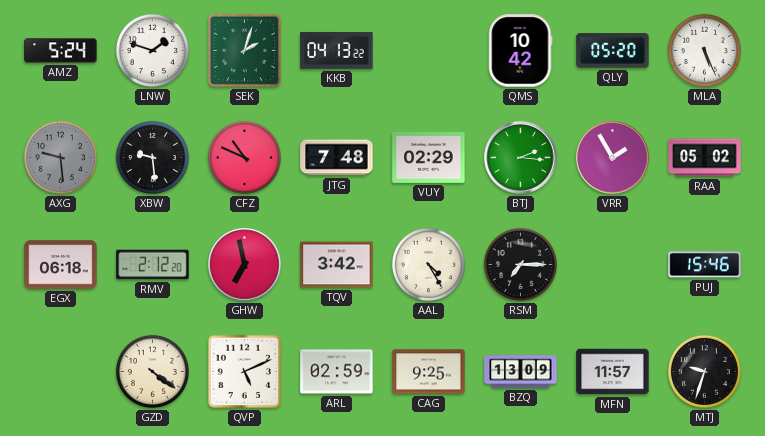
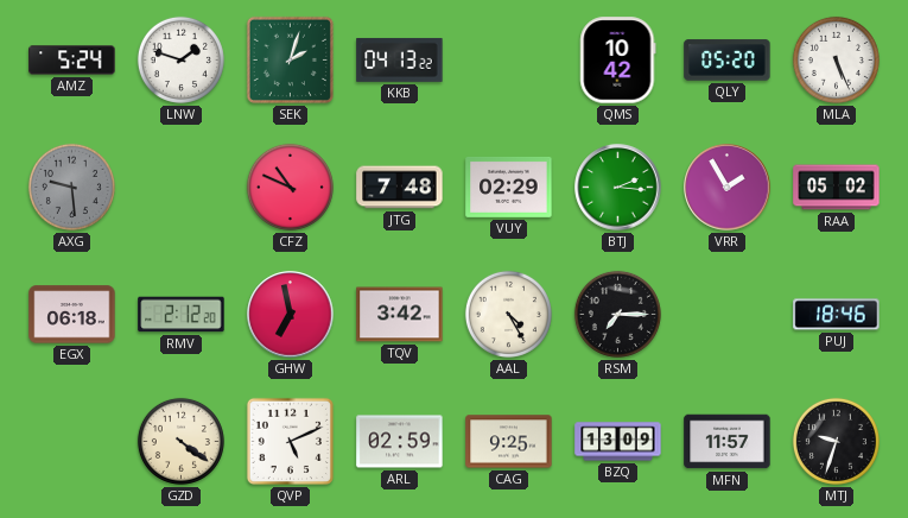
XBW: 9:29 -> none (152, 157)
PUJ: 15:46 -> 18:46 (837, 315)
